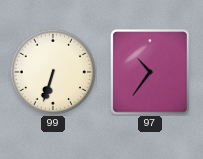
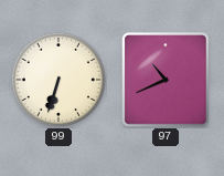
97: 10:36 -> 10:41 (166, 80)
